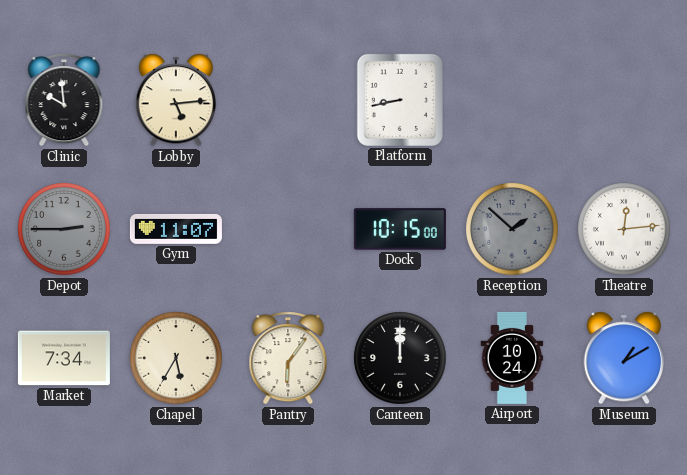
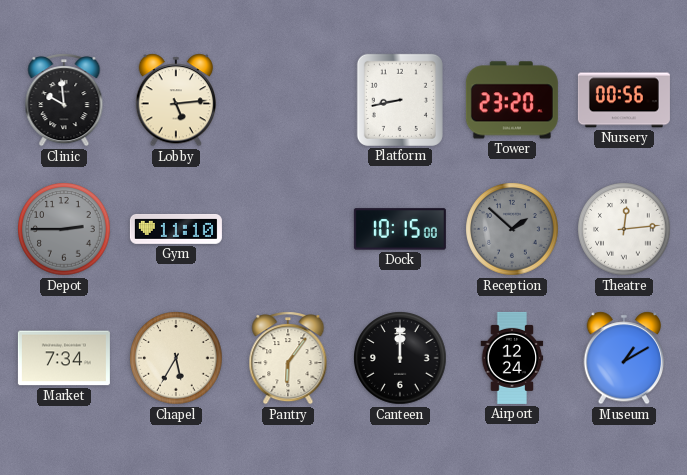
Tower: none -> 23:20 (512, 100)
Nursery: none -> 00:56 (624, 100)
Gym: 11:07 -> 11:10 (176, 229)
Airport: 10:24 -> 12:24 (512, 358)
